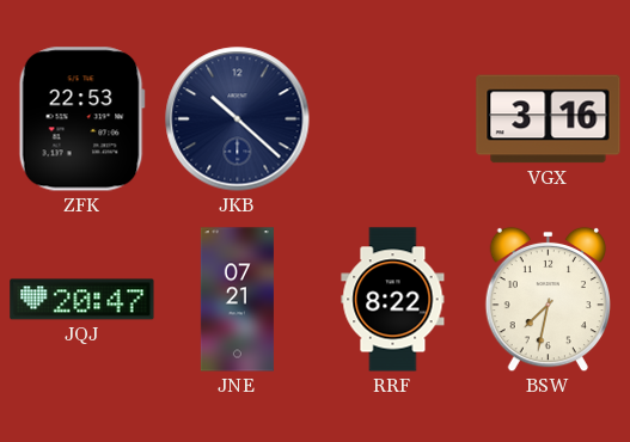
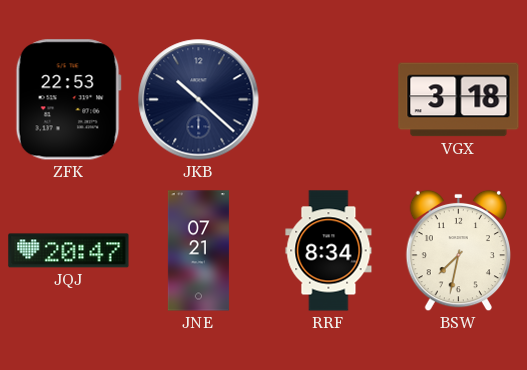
VGX: 3:16 -> 3:18 (459, 100)
RRF: 8:22 -> 8:34 (329, 251)
